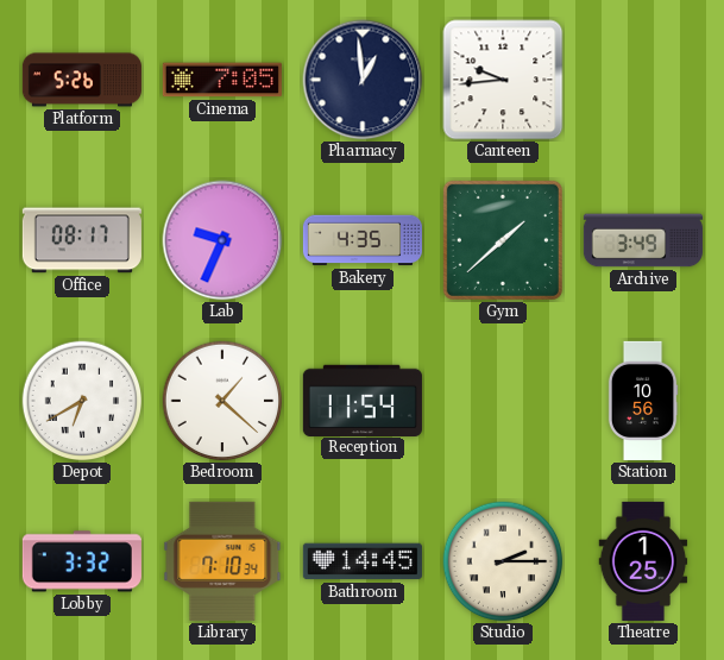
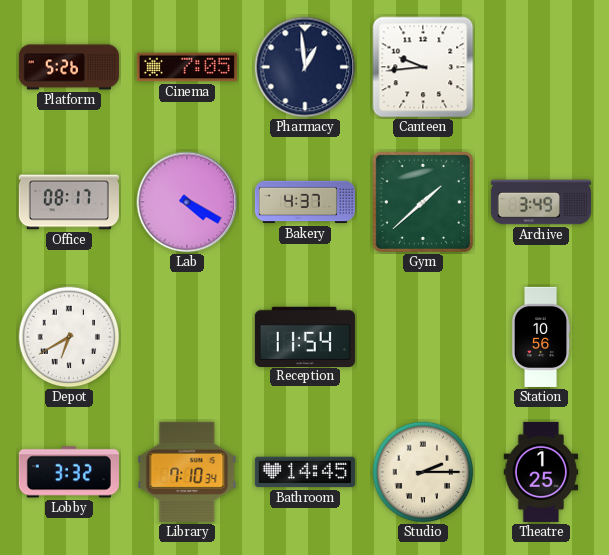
Lab: 9:34 -> 4:20 (187, 202)
Bakery: 4:35 -> 4:37 (305, 202)
Bedroom: 1:22 -> none (222, 401)
